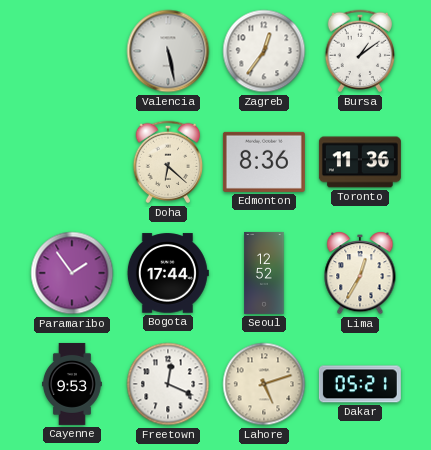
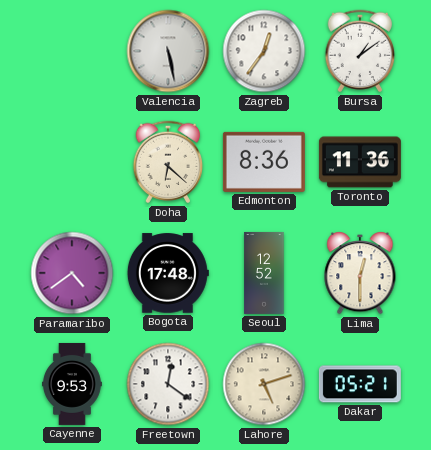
Paramaribo: 1:54 -> 4:39 (72, 273)
Bogota: 17:44 -> 17:48 (168, 273)
Lima: 12:35 -> 12:30 (360, 273)
Freetown: 12:19 -> 12:21 (168, 384)
